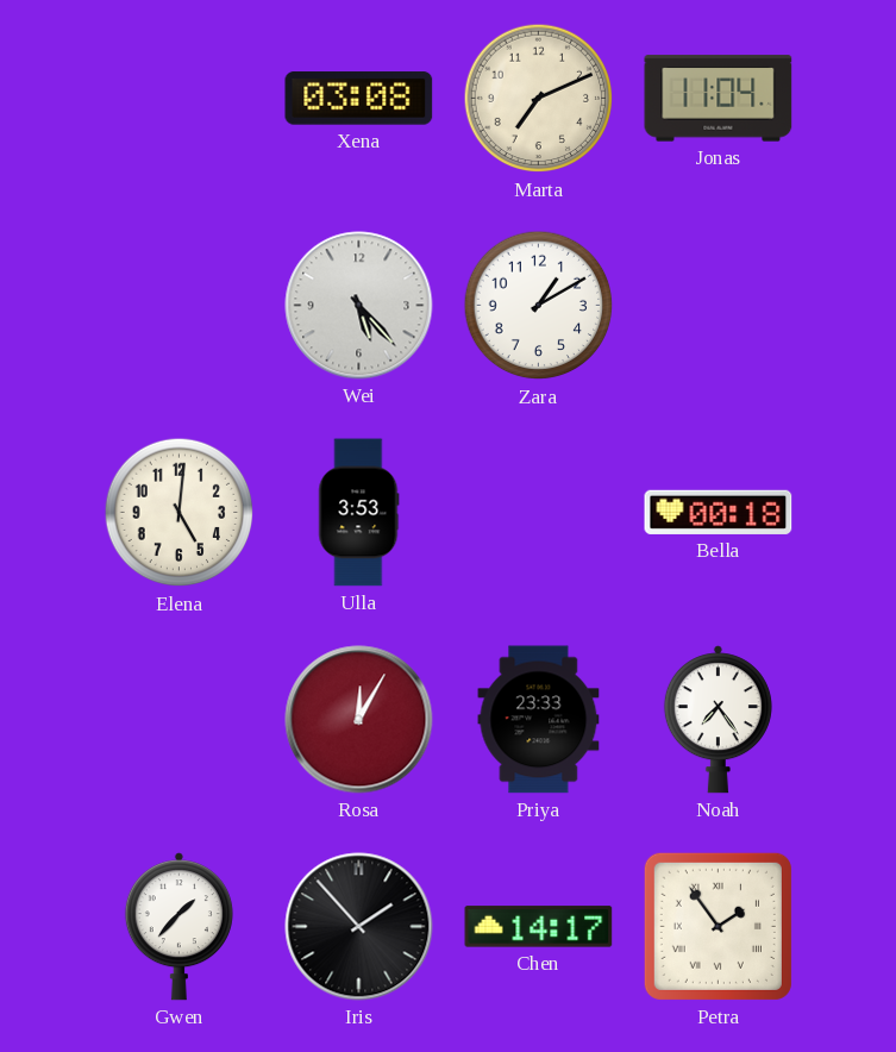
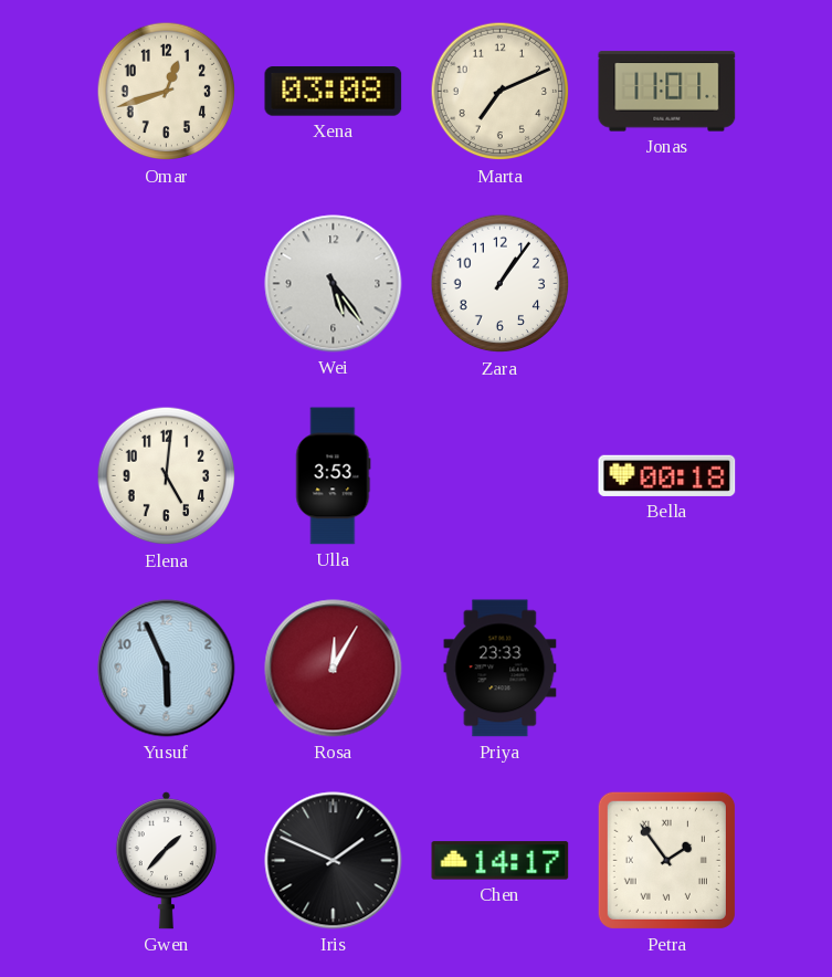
Omar: none -> 12:42 (167, 92)
Jonas: 11:04 -> 11:01 (667, 92)
Wei: 5:23 -> 5:24 (334, 284)
Zara: 1:10 -> 1:06 (501, 284)
Yusuf: none -> 5:56 (167, 669)
Noah: 7:24 -> none (718, 720)
Iris: 1:53 -> 1:49 (334, 861)
